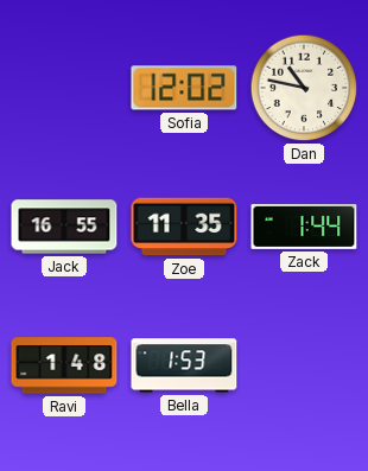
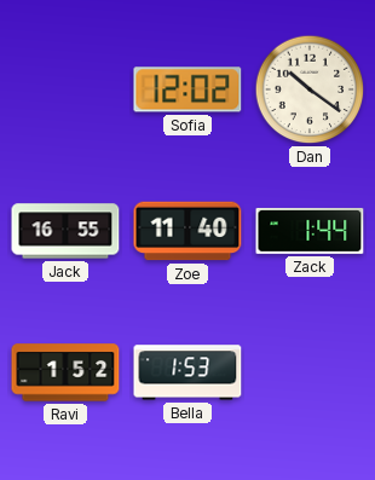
Dan: 10:47 -> 10:21 (310, 89)
Zoe: 11:35 -> 11:40 (187, 231)
Ravi: 1:48 -> 1:52 (65, 372)
